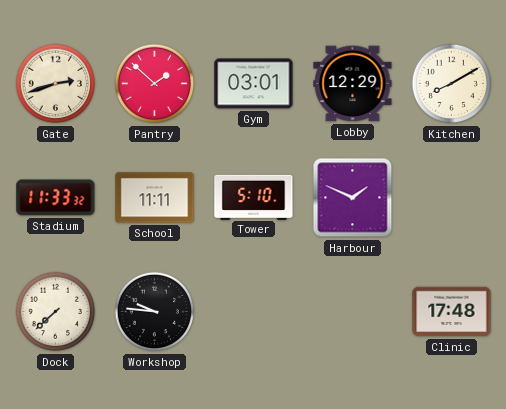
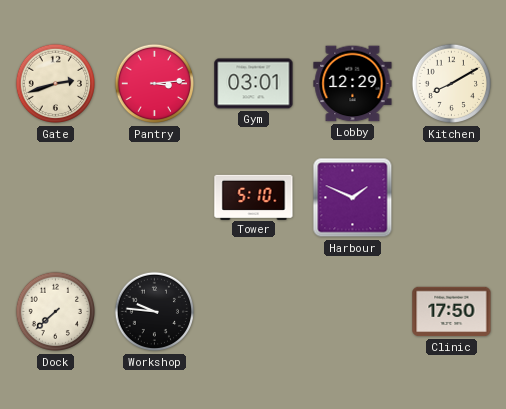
Pantry: 1:52 -> 3:14 (155, 84)
Stadium: 11:33 -> none (56, 198)
School: 11:11 -> none (155, 198)
Clinic: 17:48 -> 17:50 (452, 312)
